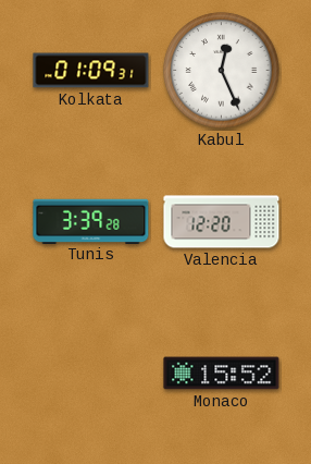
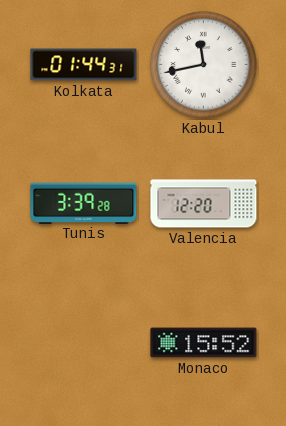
Kolkata: 01:09 -> 01:44 (84, 65)
Kabul: 12:26 -> 11:43 (204, 65)
